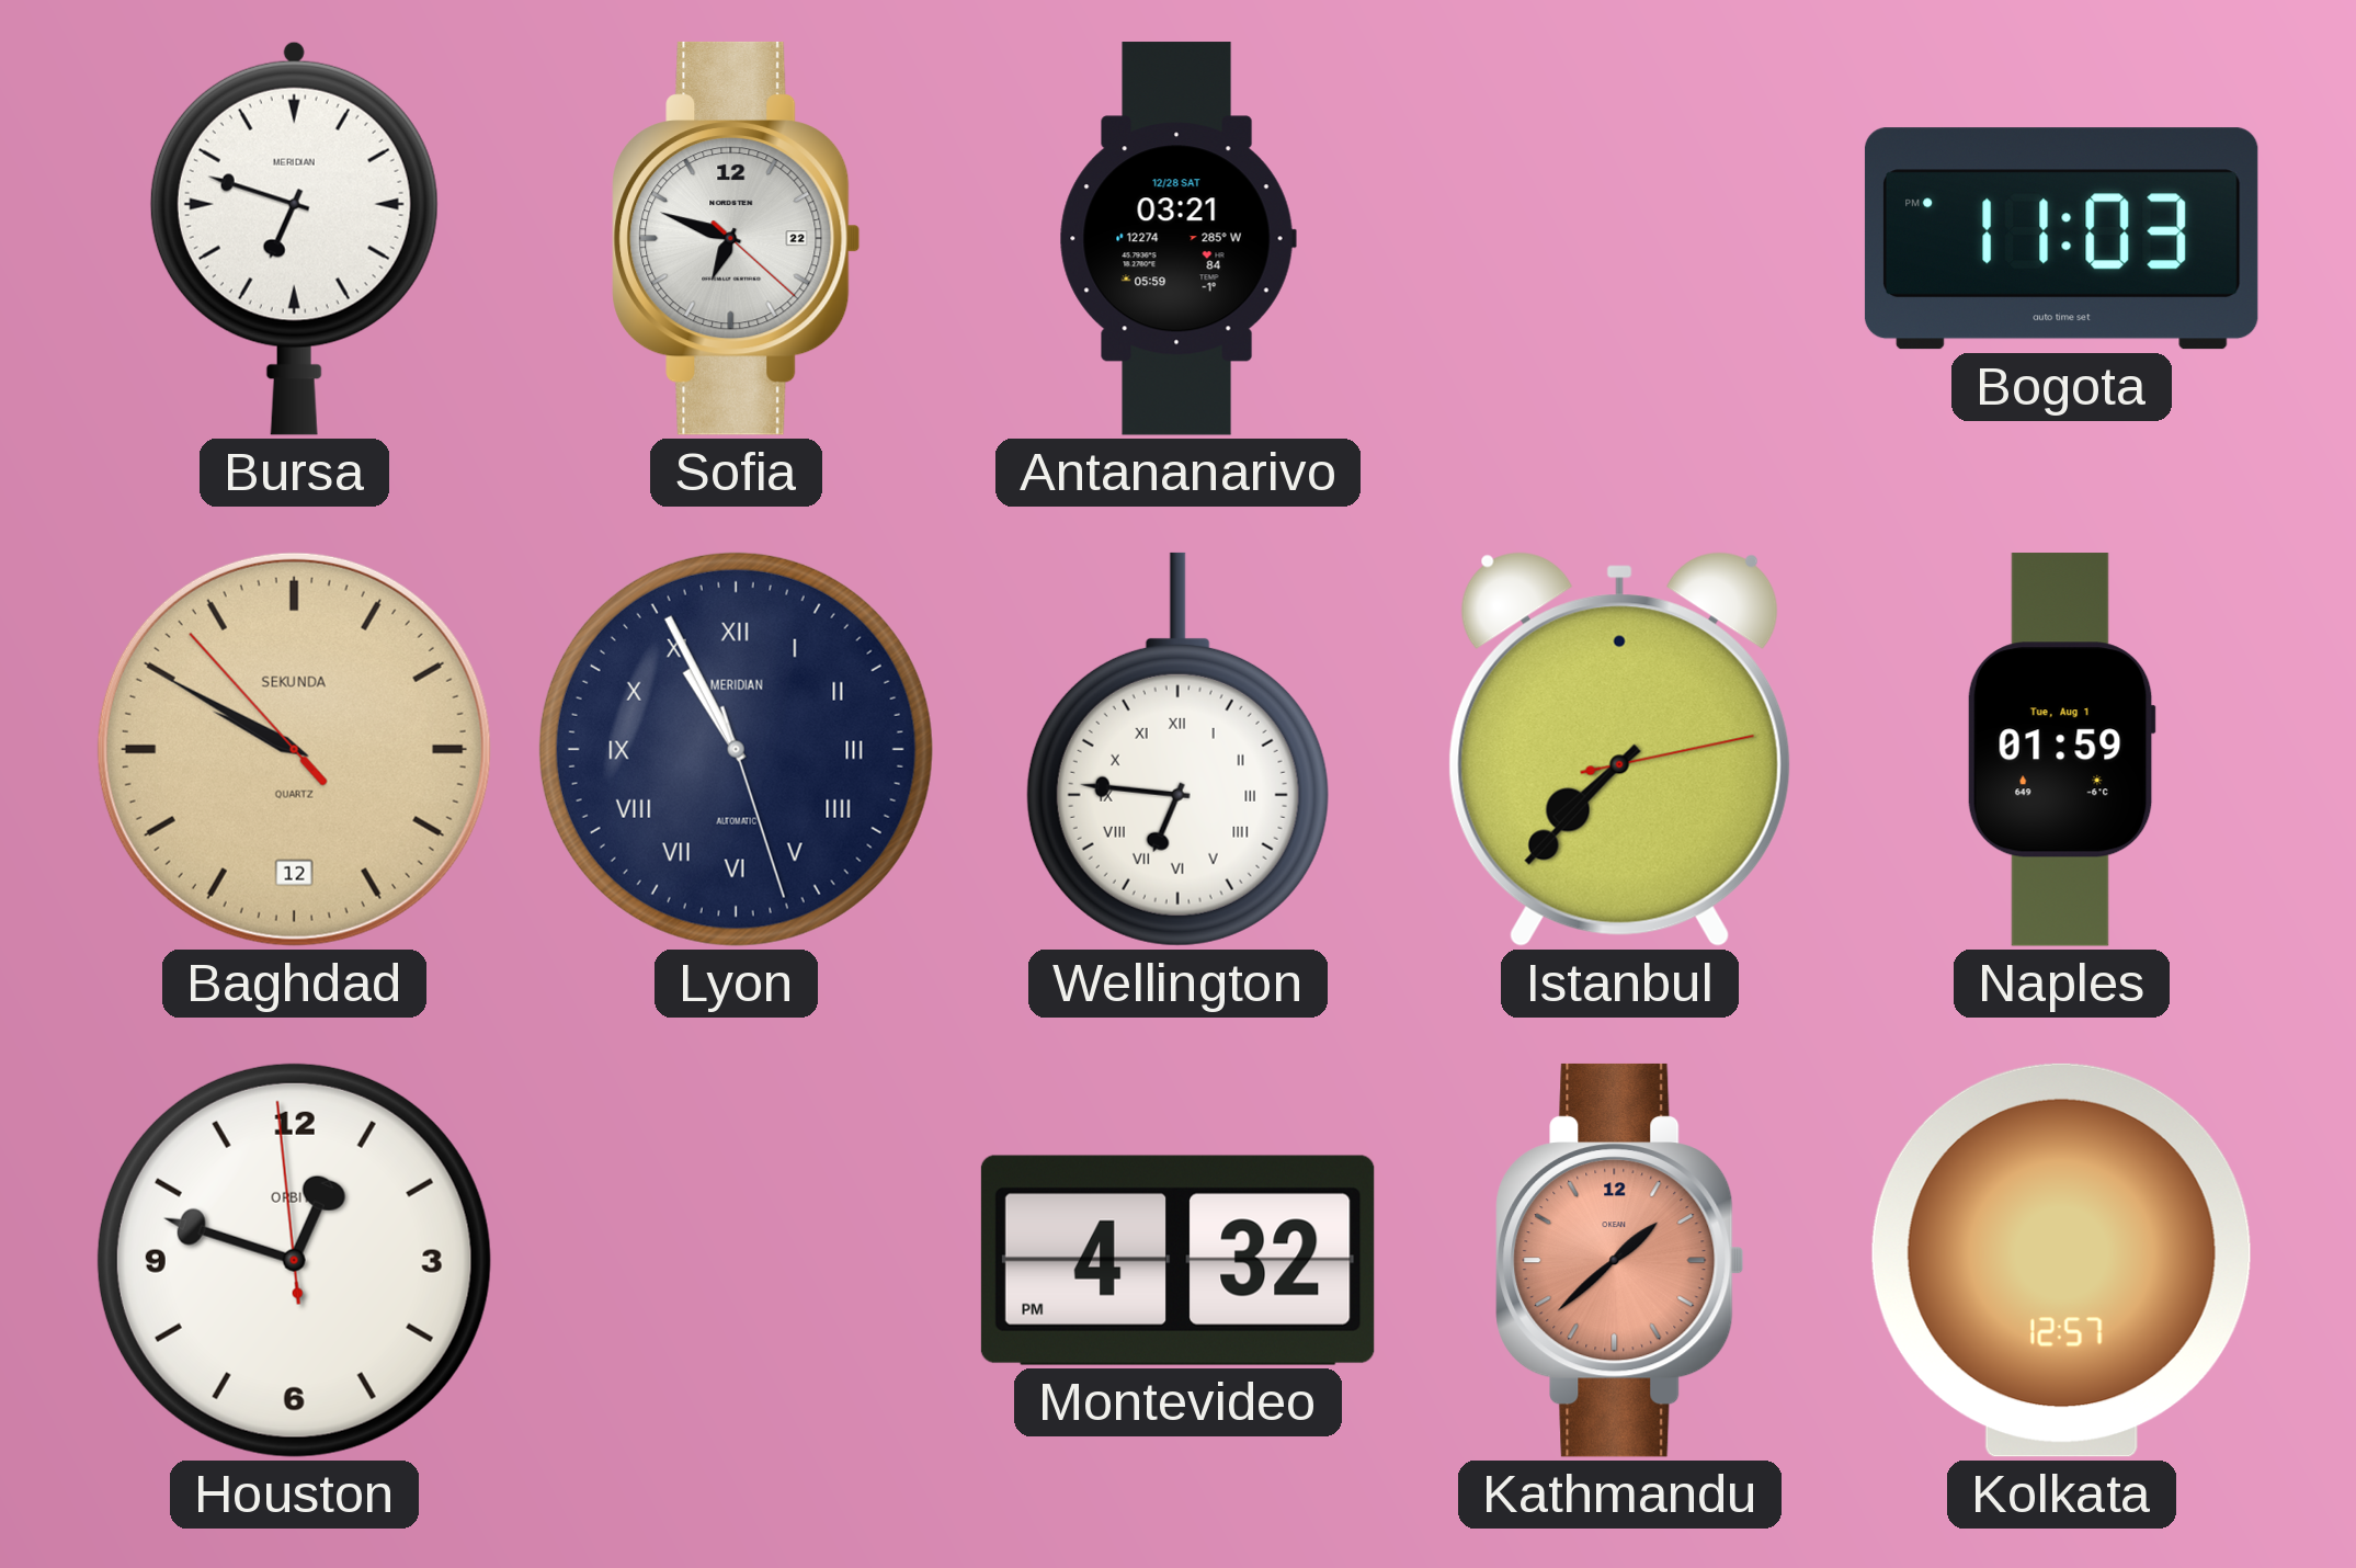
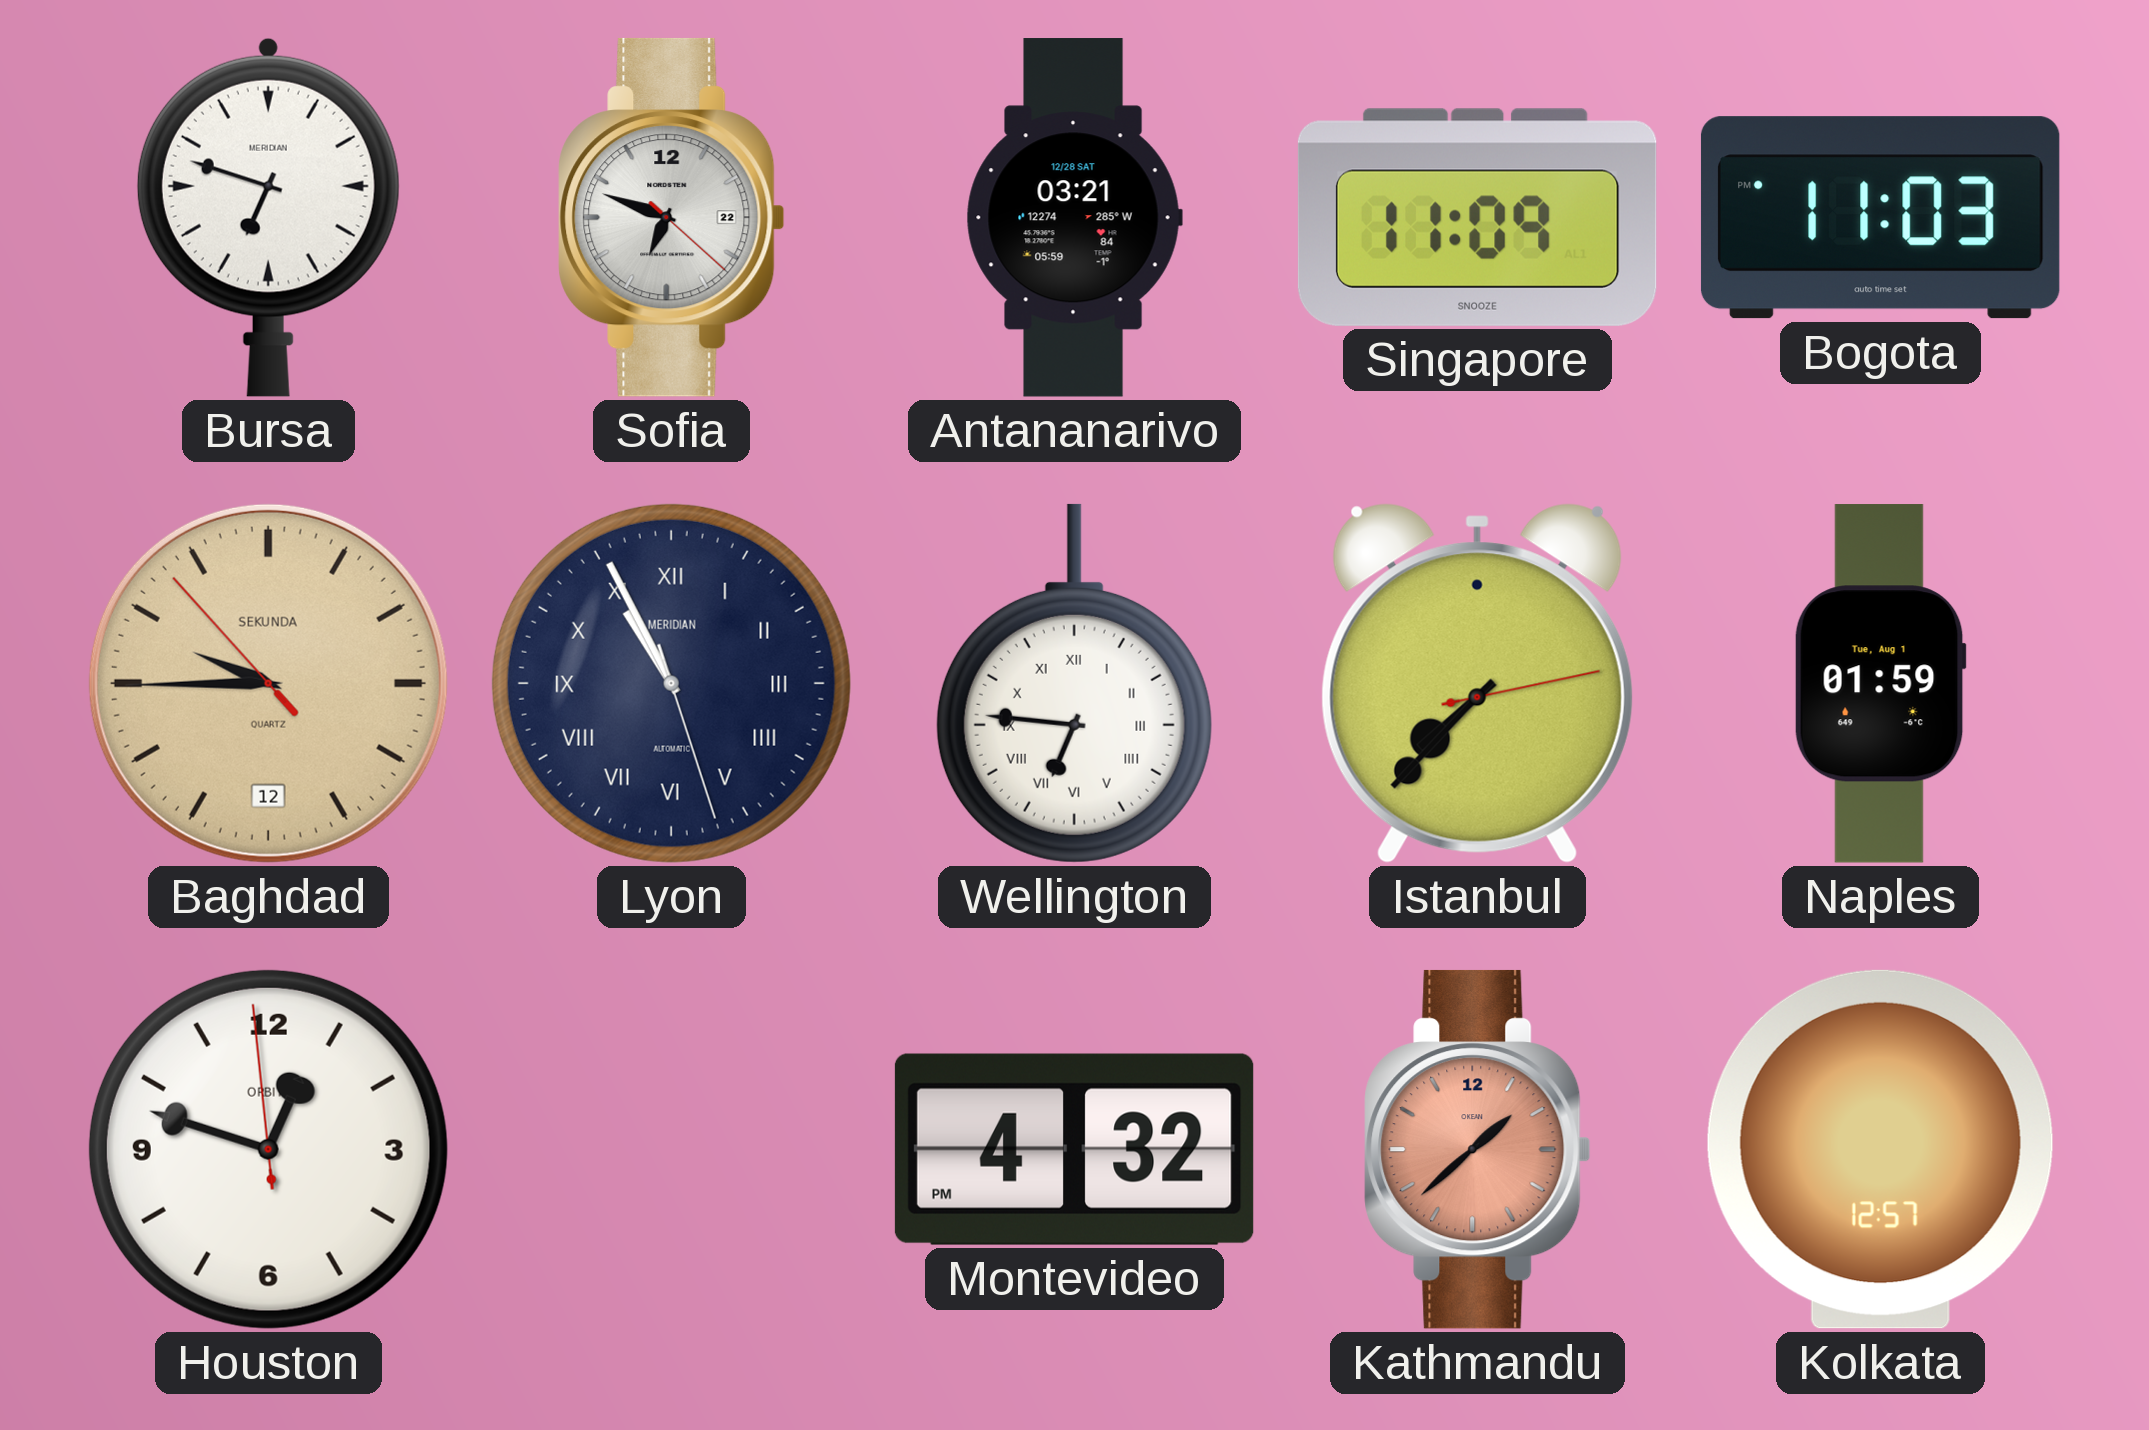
Singapore: none -> 11:09 (1477, 217)
Baghdad: 9:49 -> 9:44 (268, 683)
